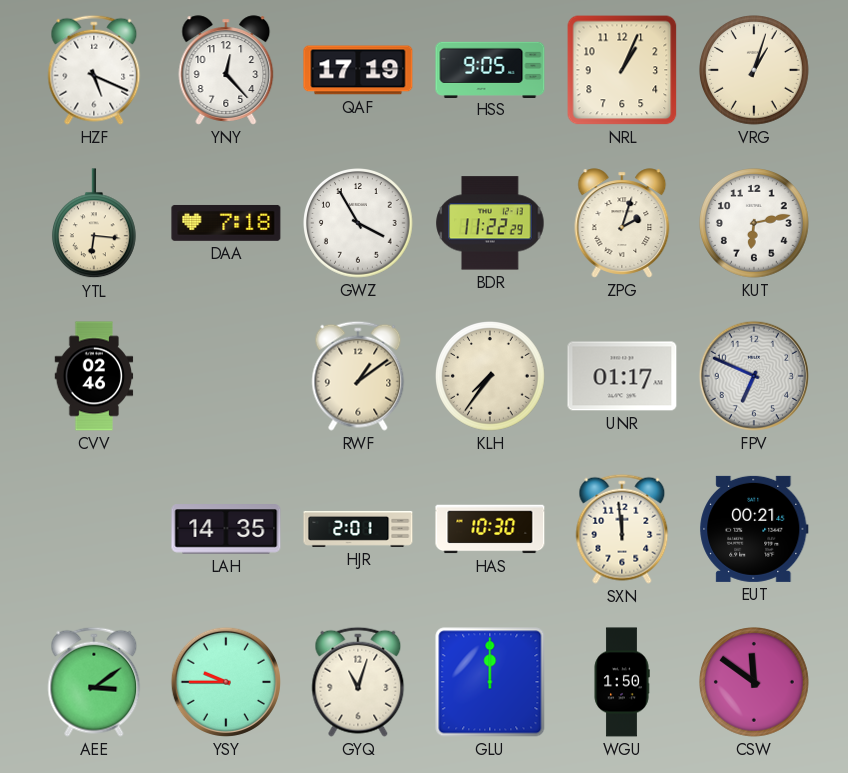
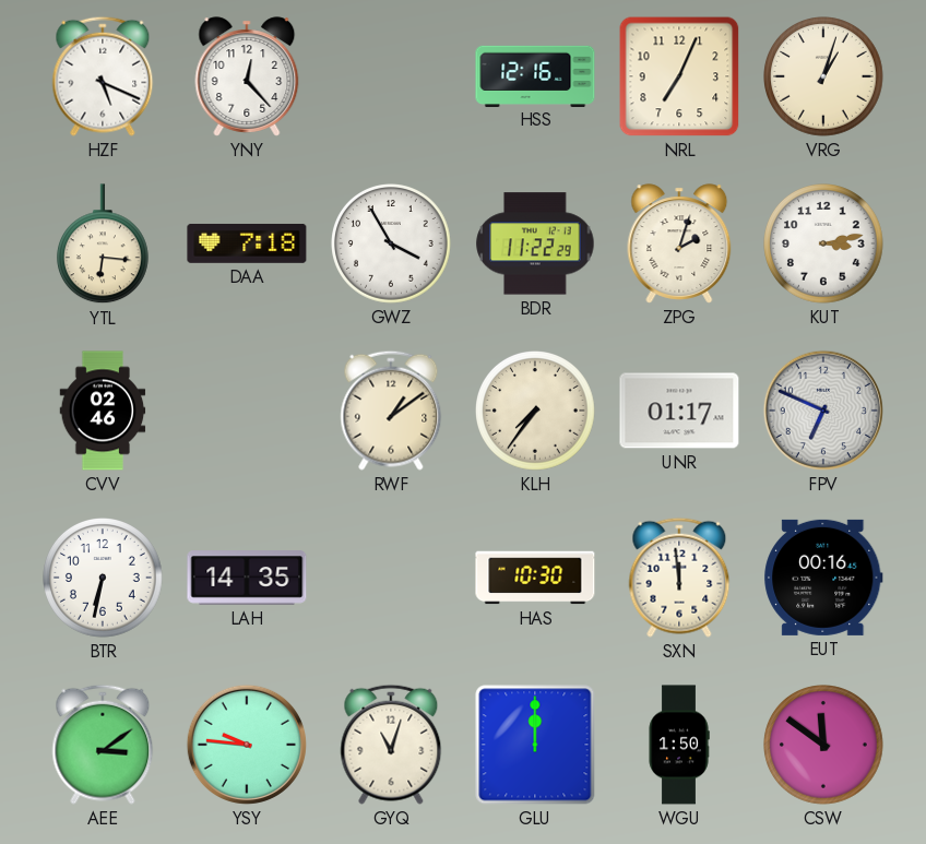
QAF: 17:19 -> none (358, 70)
HSS: 9:05 -> 12:16 (535, 75)
NRL: 1:04 -> 7:04 (679, 76)
KUT: 6:13 -> 3:13 (824, 245)
BTR: none -> 6:32 (104, 579)
HJR: 2:01 -> none (358, 529)
EUT: 00:21 -> 00:16 (823, 578)
YSY: 9:45 -> 9:46 (247, 745)
